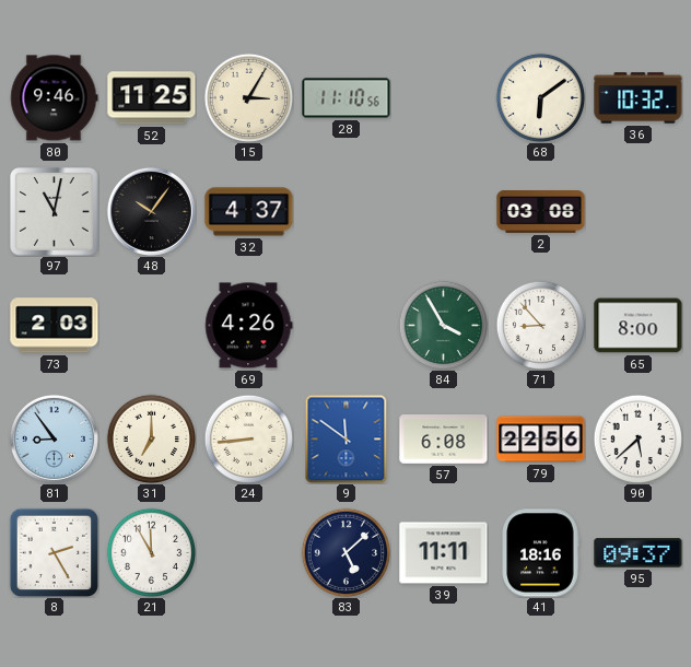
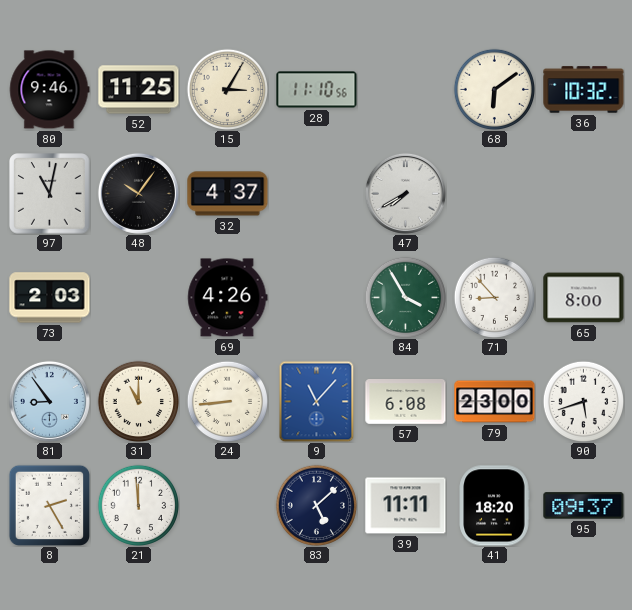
47: none -> 7:40 (405, 193)
2: 03:08 -> none (541, 212)
31: 7:00 -> 11:00 (138, 401)
9: 11:51 -> 11:07 (317, 401)
79: 22:56 -> 23:00 (495, 402)
90: 5:38 -> 5:42 (583, 401)
21: 11:55 -> 11:59 (138, 505)
41: 18:16 -> 18:20 (494, 506)
